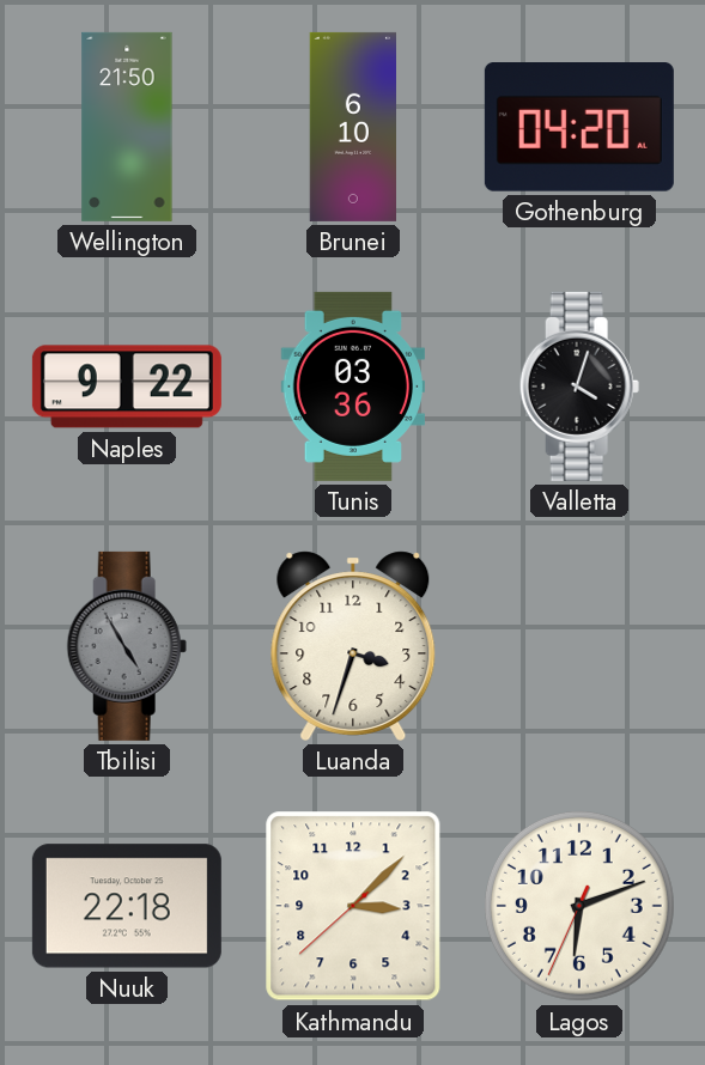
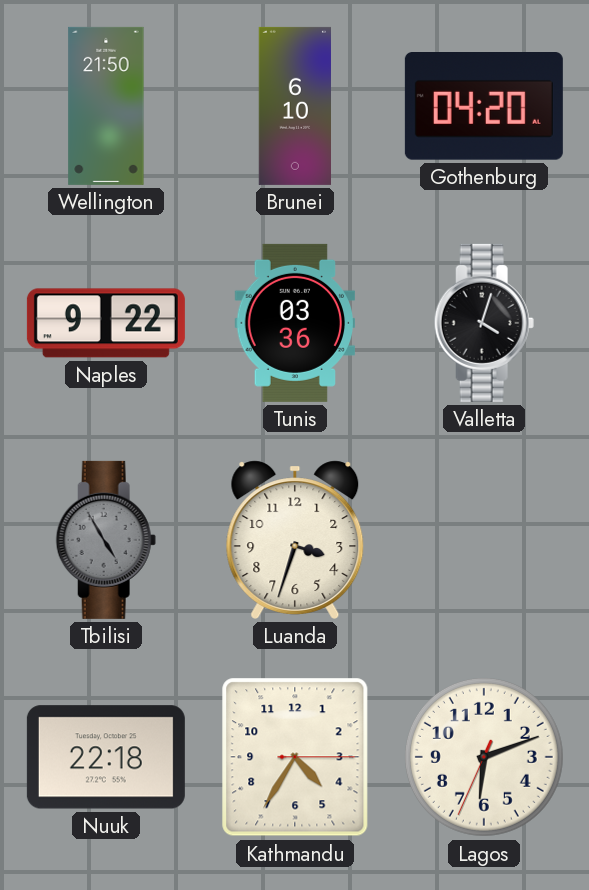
Kathmandu: 3:07 -> 4:35 (295, 757)
